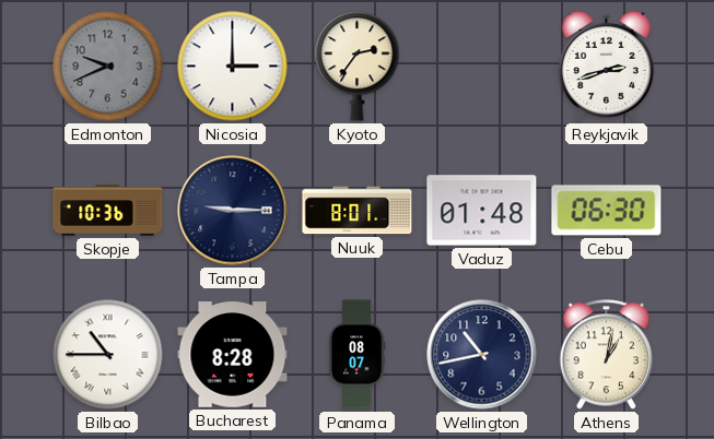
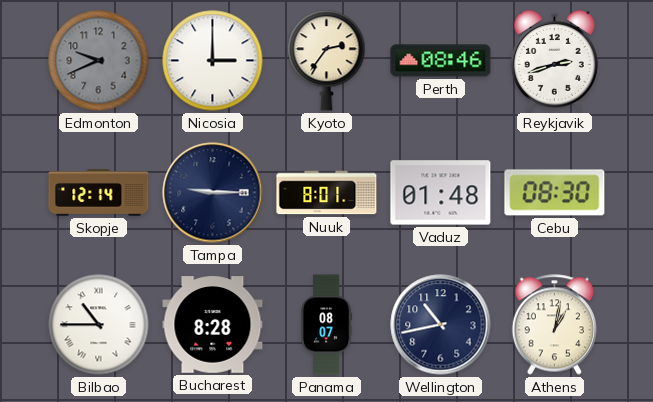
Perth: none -> 08:46 (441, 61)
Skopje: 10:36 -> 12:14 (99, 193)
Cebu: 06:30 -> 08:30 (555, 193)
